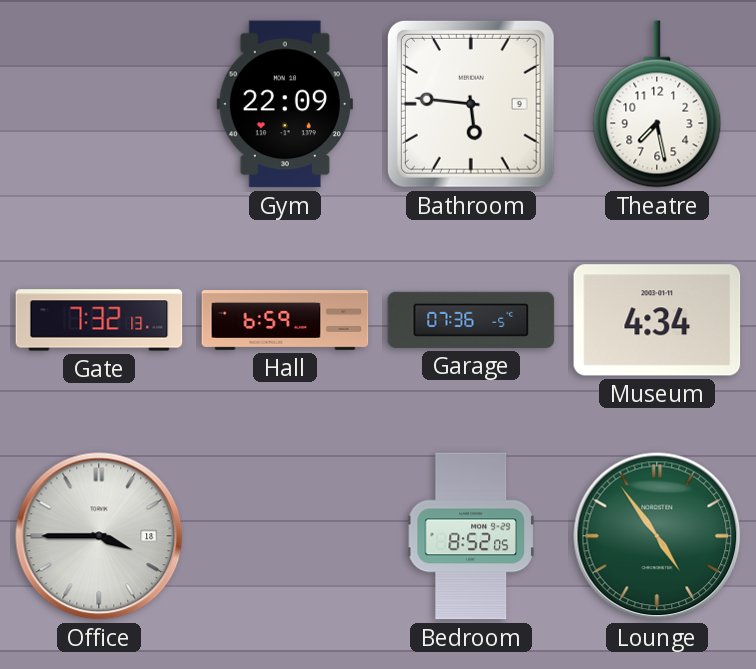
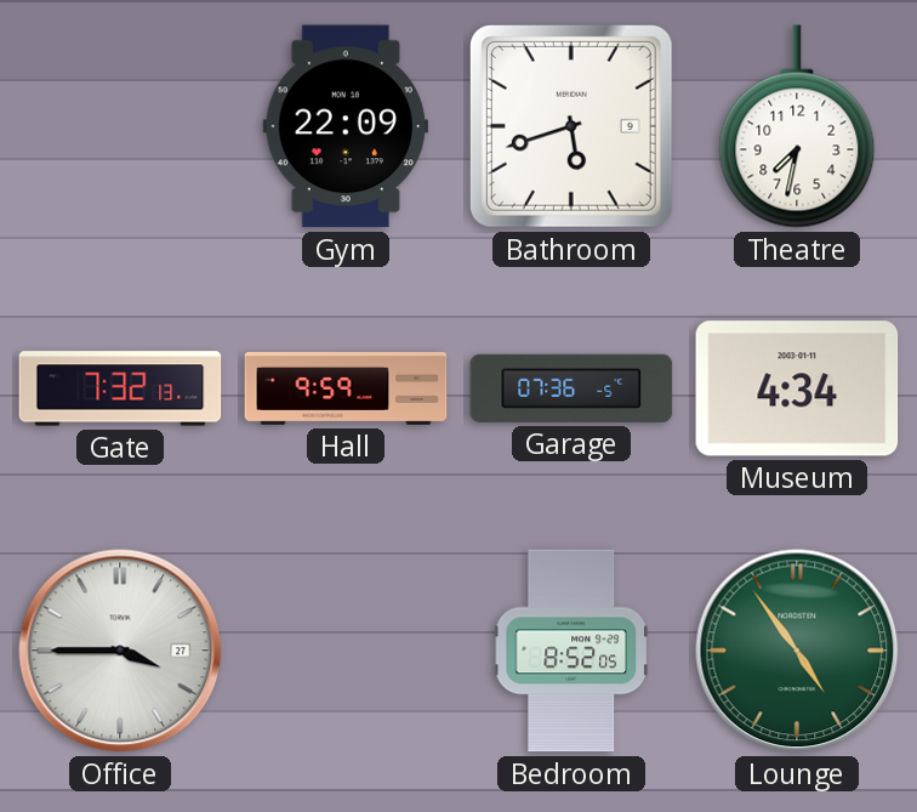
Bathroom: 5:46 -> 5:42 (571, 126)
Theatre: 7:28 -> 7:32 (797, 126)
Hall: 6:59 -> 9:59 (346, 390)
Office date: 18 -> 27 (120, 651)
